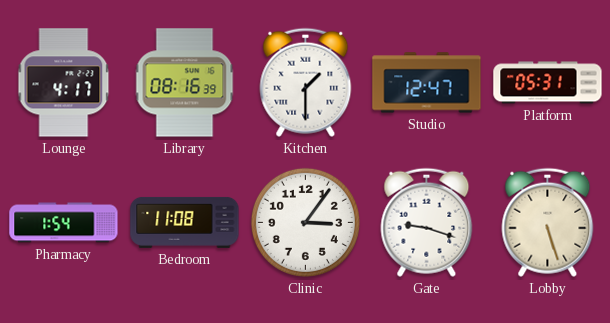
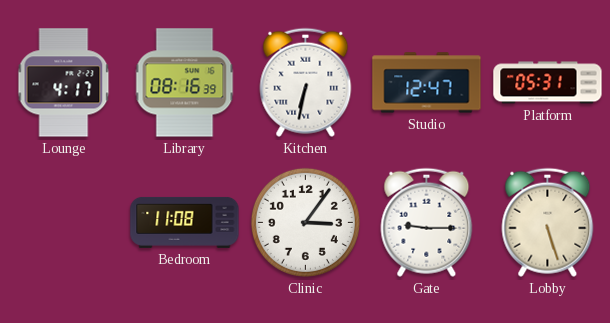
Kitchen: 1:30 -> 6:32 (306, 82)
Pharmacy: 1:54 -> none (64, 223)
Gate: 9:18 -> 9:15 (427, 222)
